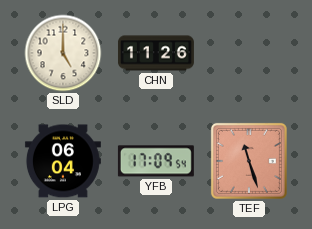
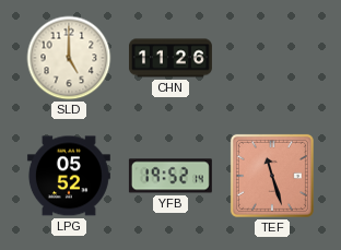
LPG: 06:04 -> 05:52 (69, 176)
YFB: 17:09 -> 19:52 (170, 176)
